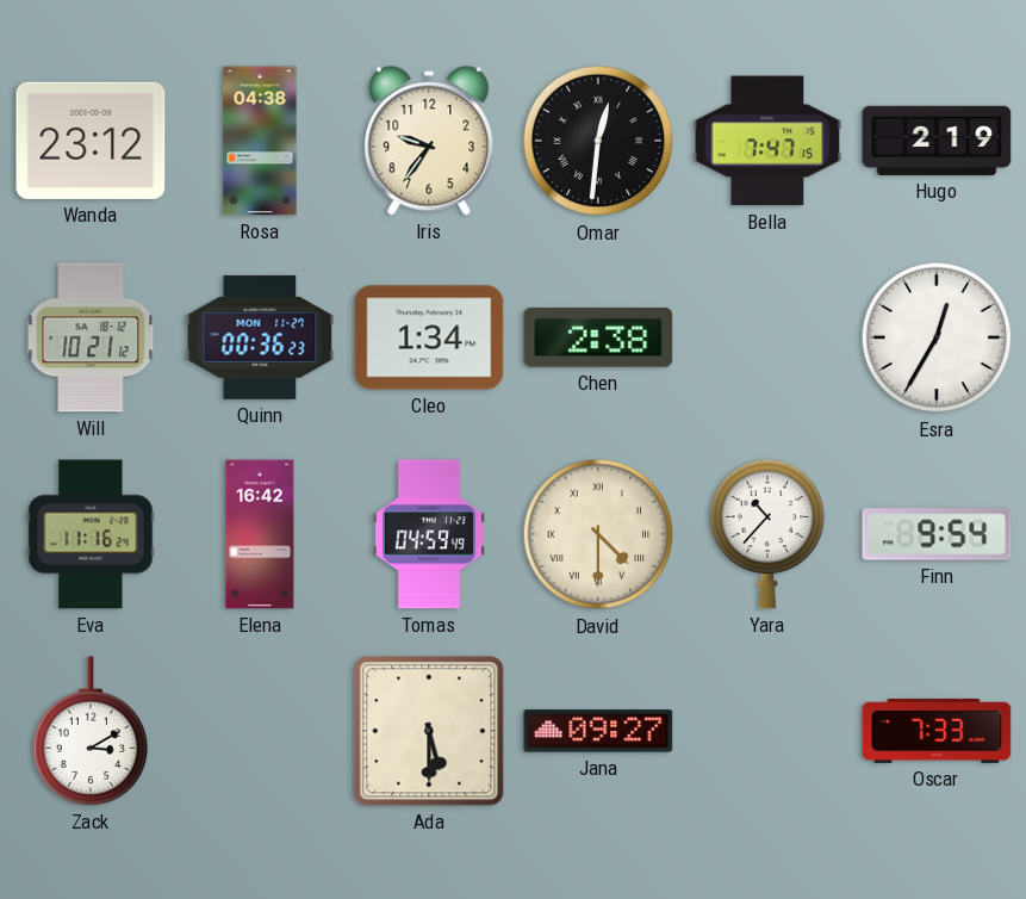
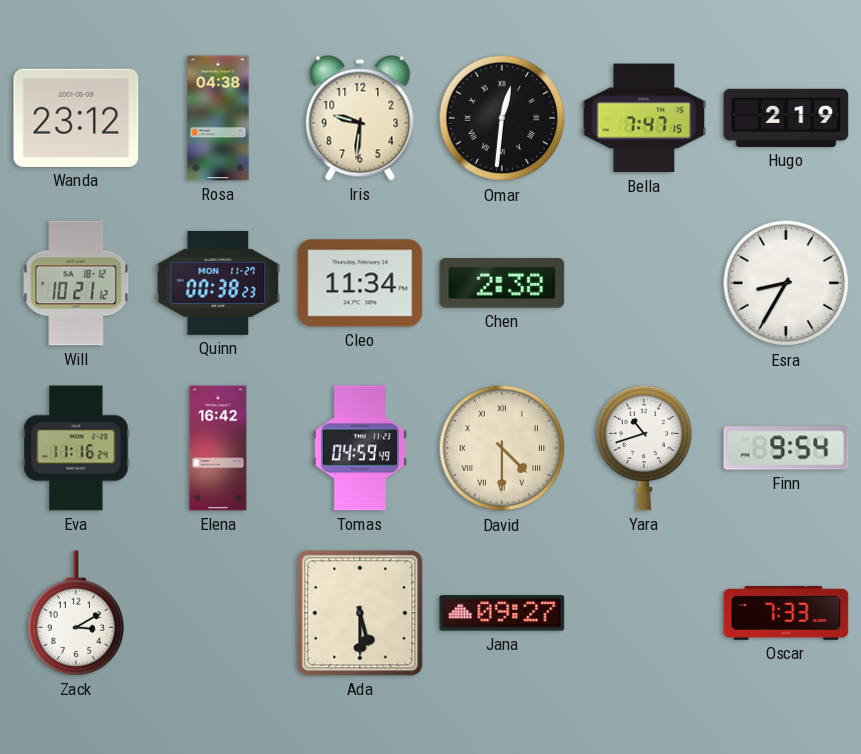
Iris: 9:36 -> 9:31 (360, 118)
Quinn: 00:36 -> 00:38 (218, 283)
Cleo: 1:34 -> 11:34 (360, 283)
Esra: 12:35 -> 8:35 (786, 283)
Yara: 10:37 -> 10:42 (644, 448)
